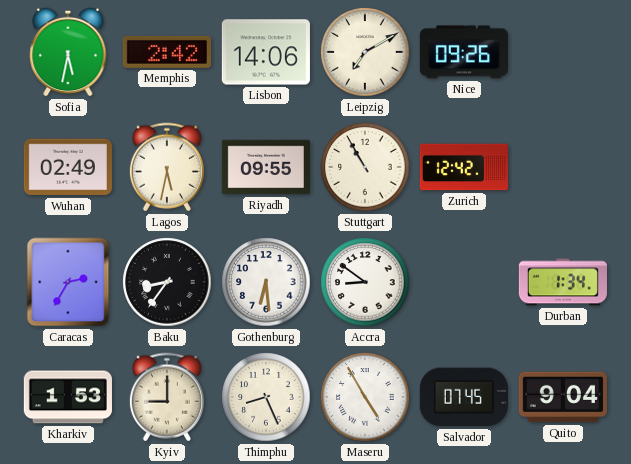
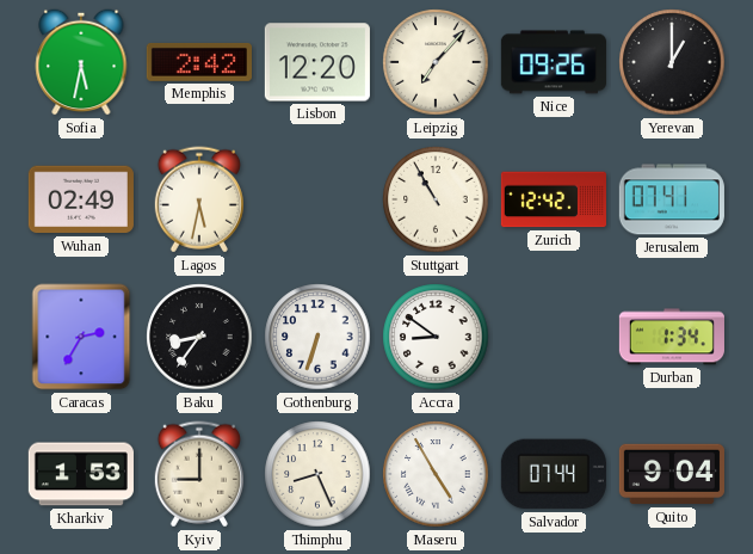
Lisbon: 14:06 -> 12:20 (317, 62)
Leipzig: 7:10 -> 7:07 (436, 62)
Yerevan: none -> 1:00 (672, 62)
Riyadh: 09:55 -> none (266, 167)
Jerusalem: none -> 07:41 (672, 199)
Gothenburg: 6:29 -> 6:33 (317, 337)
Salvador: 07:45 -> 07:44 (554, 474)
